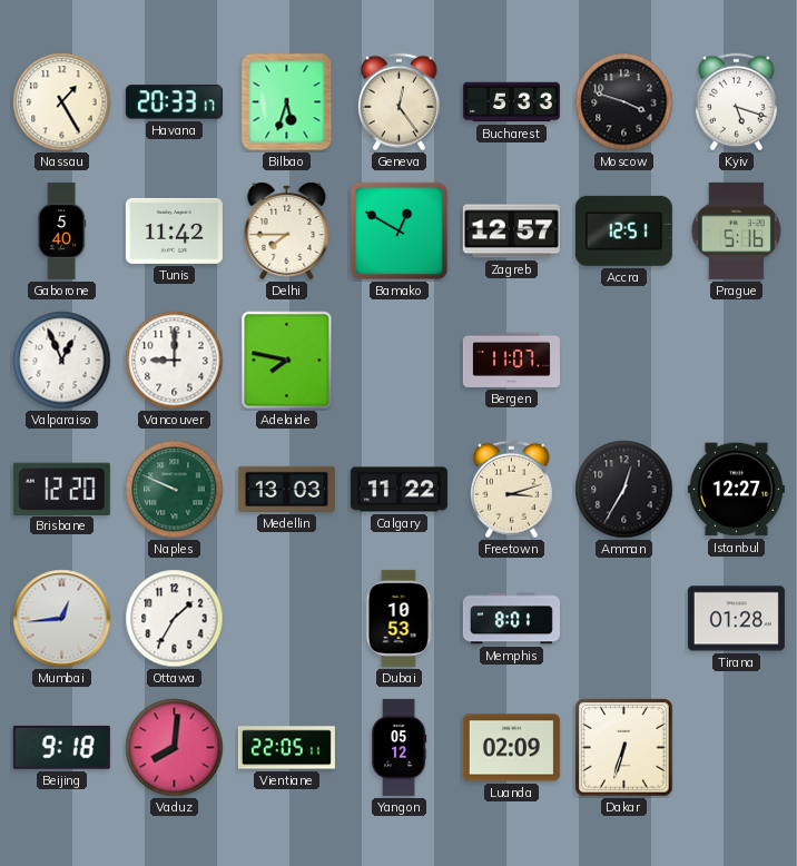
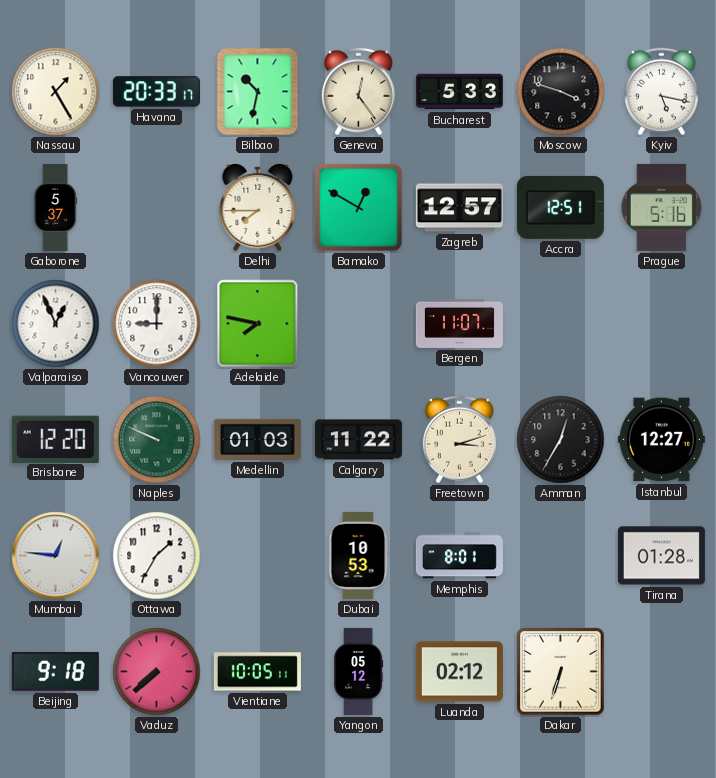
Bilbao: 5:33 -> 10:32 (258, 92)
Kyiv: 5:18 -> 5:17 (661, 92)
Gaborone: 5:40 -> 5:37 (56, 207)
Tunis: 11:42 -> none (174, 230)
Medellin: 13:03 -> 01:03 (257, 439)
Mumbai: 12:44 -> 12:46 (56, 556)
Vaduz: 8:01 -> 7:38 (157, 672)
Vientiane: 22:05 -> 10:05 (257, 672)
Luanda: 02:09 -> 02:12 (459, 672)
